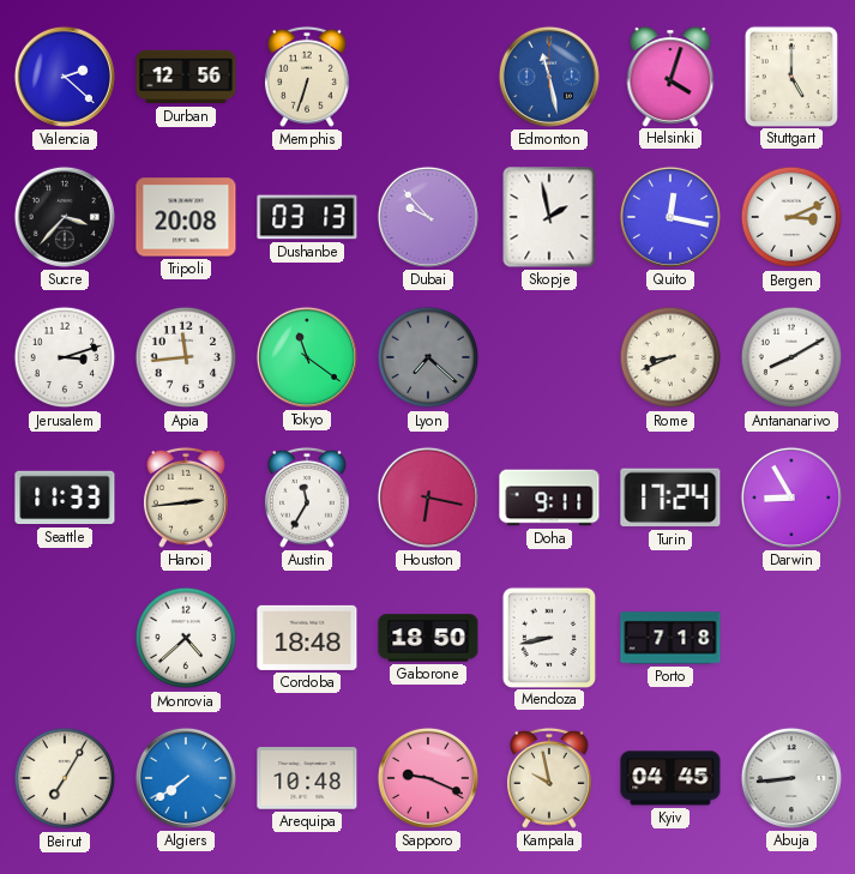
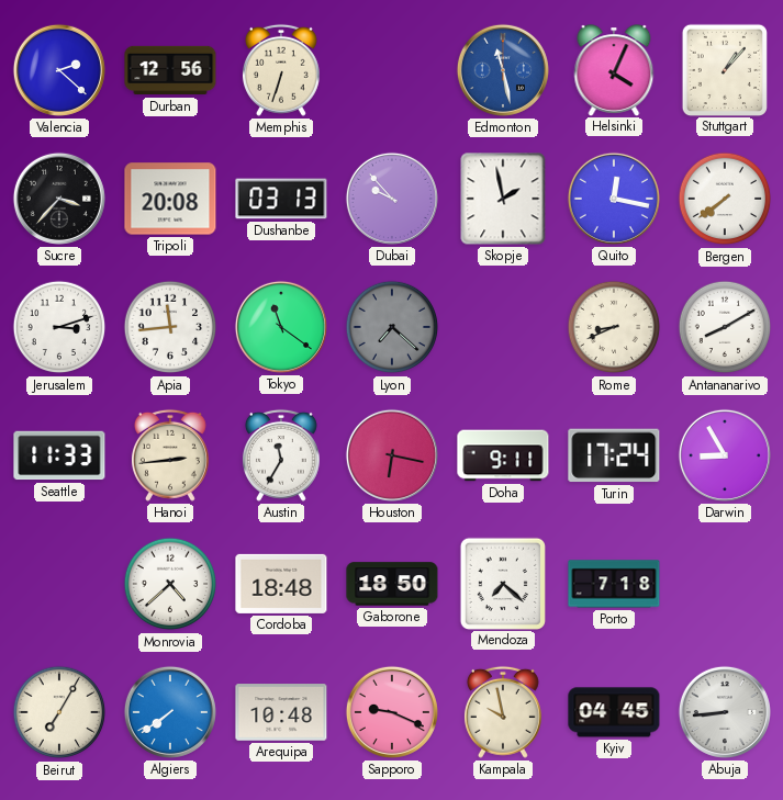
Helsinki: 4:03 -> 4:04 (614, 70)
Stuttgart: 5:00 -> 1:07 (724, 69)
Bergen: 3:11 -> 7:39 (725, 199)
Mendoza: 8:43 -> 7:22 (502, 583)
